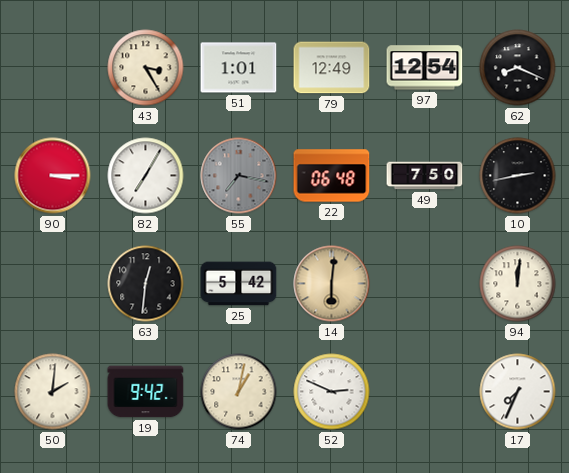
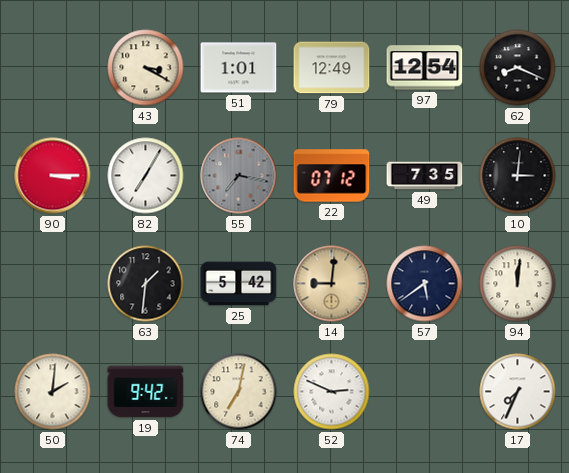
43: 3:25 -> 3:20 (146, 68)
22: 06:48 -> 07:12 (332, 176)
49: 7:50 -> 7:35 (425, 176)
10: 2:43 -> 3:01 (518, 176)
63: 12:31 -> 1:31 (146, 284)
14: 6:01 -> 9:01 (332, 284)
57: none -> 5:39 (425, 284)
74: 1:02 -> 7:02 (239, 392)
